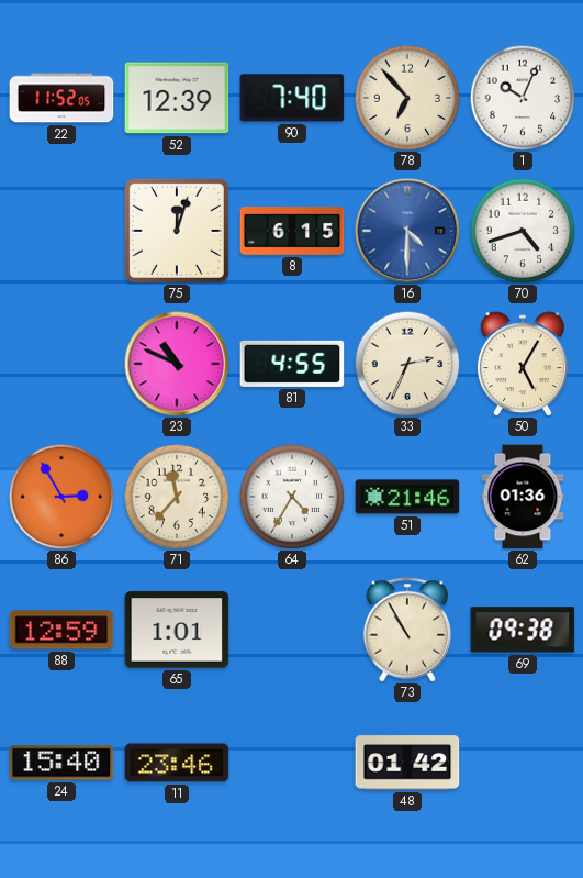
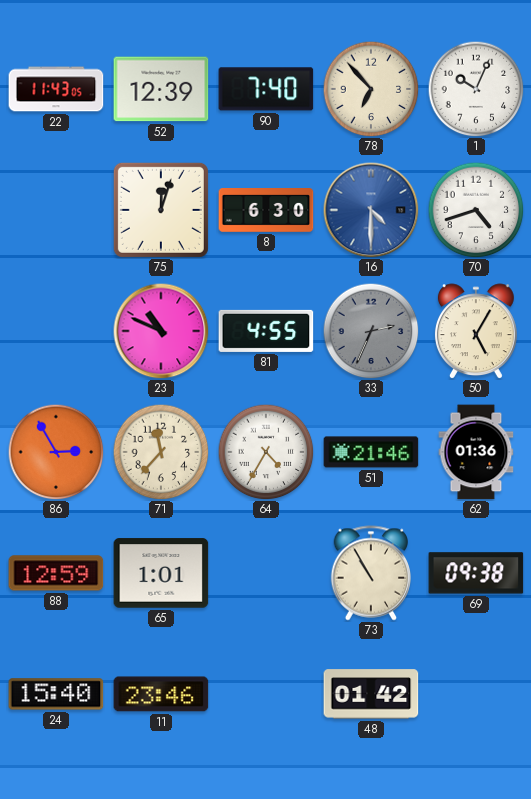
22: 11:52 -> 11:43 (56, 89)
8: 6:15 -> 6:30 (266, 211)
33 dial: cream -> grey (371, 331)
